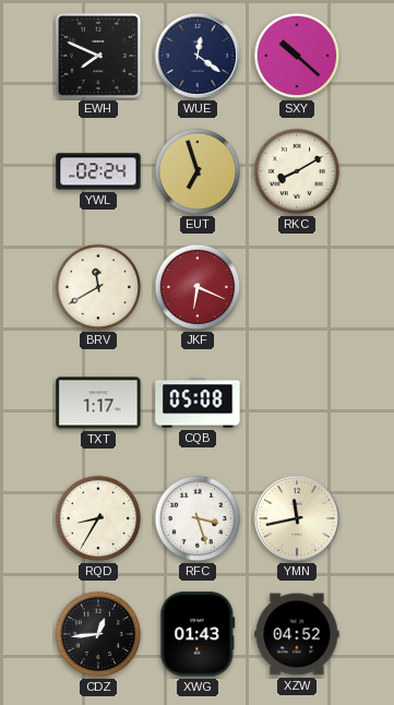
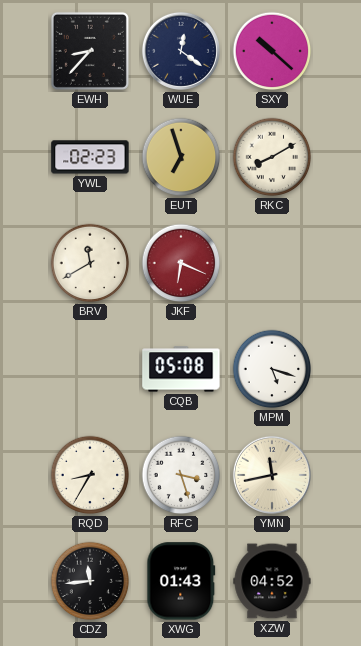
EWH: 7:49 -> 8:37 (90, 51)
YWL: 02:24 -> 02:23 (90, 157)
TXT: 1:17 -> none (98, 403)
MPM: none -> 5:18 (272, 369)
CDZ: 12:44 -> 11:44 (90, 581)
